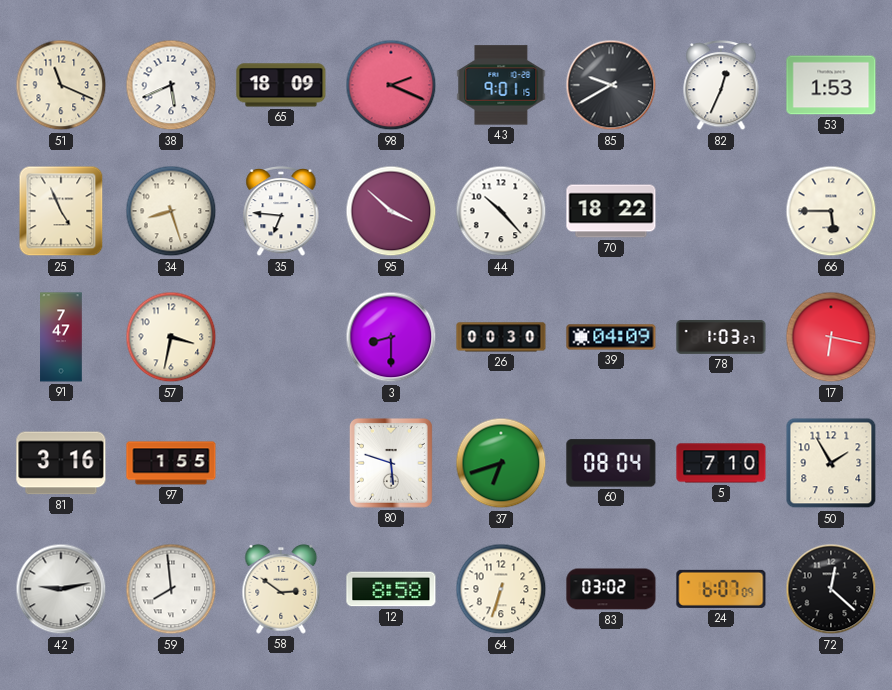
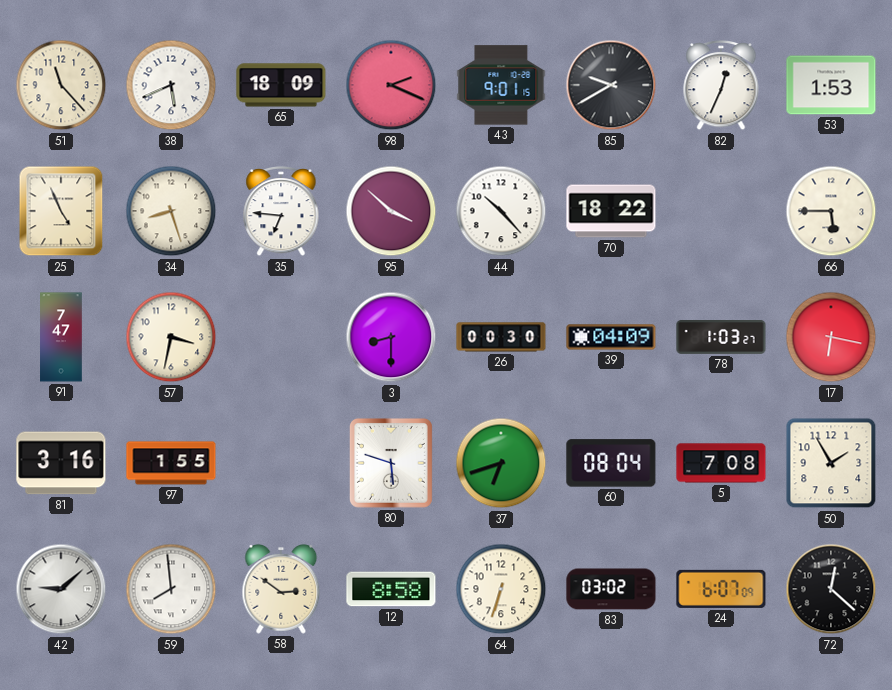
51: 11:19 -> 11:23 (61, 85)
5: 7:10 -> 7:08 (721, 463)
42: 9:13 -> 9:08 (61, 589)
